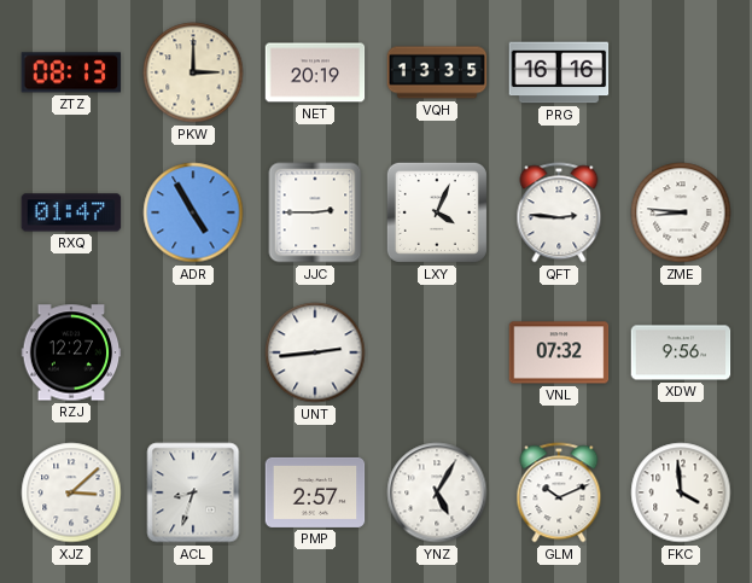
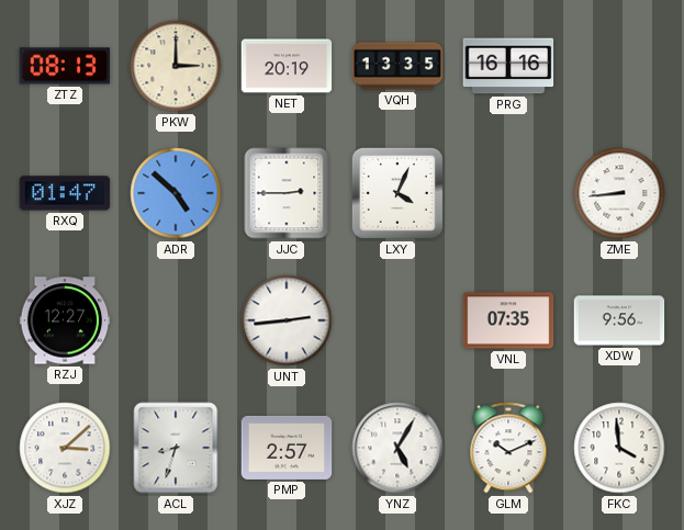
ADR: 4:55 -> 4:52 (176, 193)
QFT: 2:46 -> none (559, 212)
ZME: 8:46 -> 8:44 (619, 193)
VNL: 07:32 -> 07:35 (508, 320)
